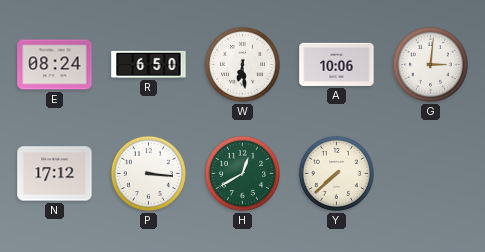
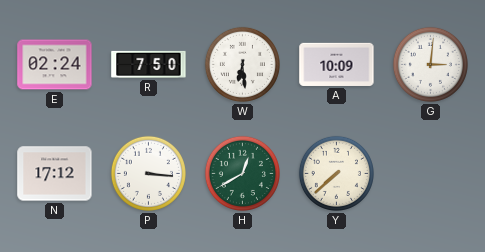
E: 08:24 -> 02:24 (55, 65)
R: 6:50 -> 7:50 (149, 64)
A: 10:06 -> 10:09 (337, 64)
